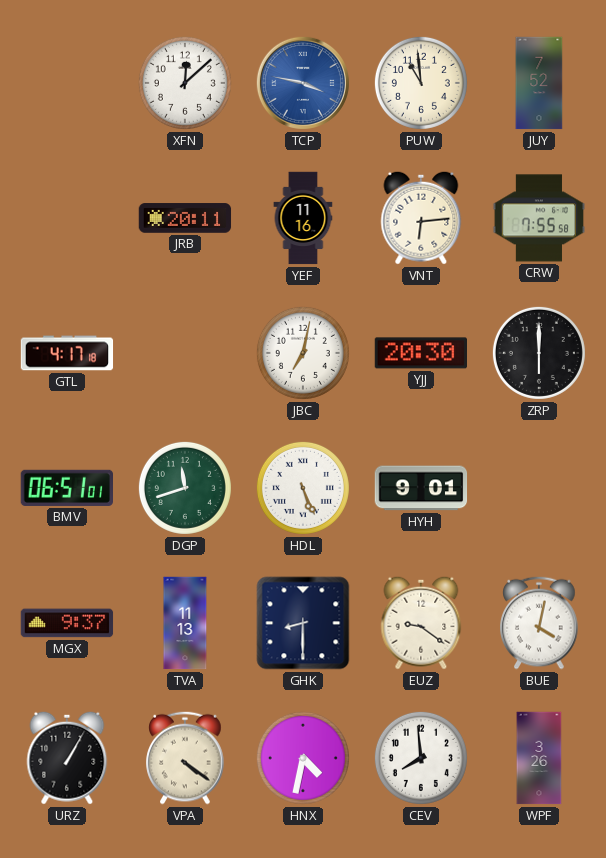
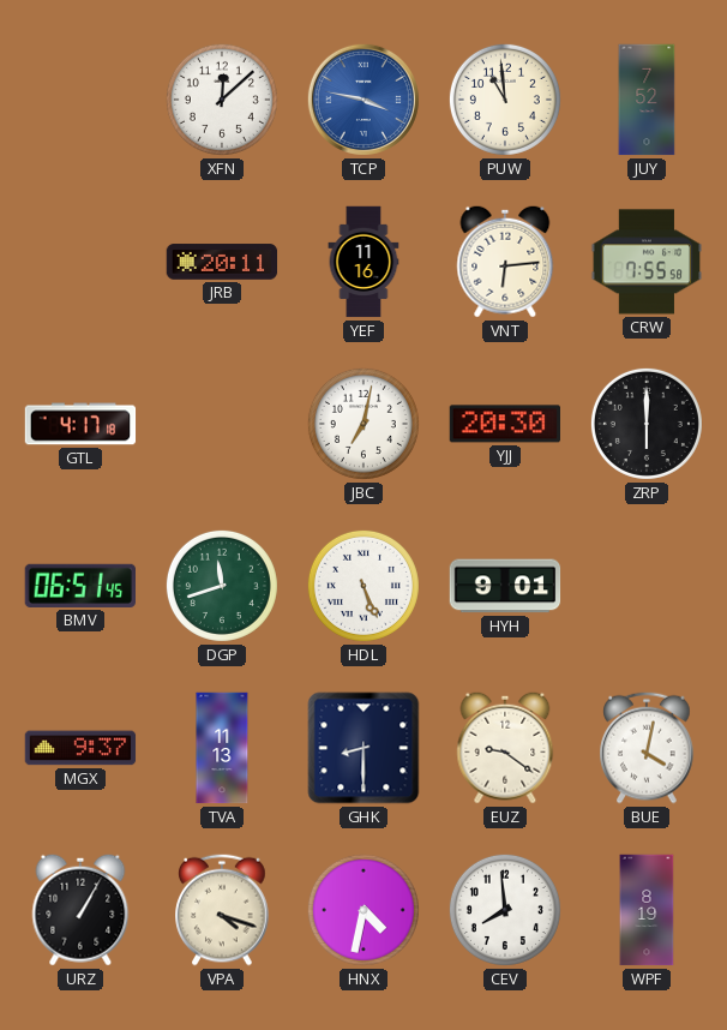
BMV: 06:51:01 -> 06:51:45 (79, 586)
VPA: 4:21 -> 4:18 (222, 910)
WPF: 3:26 -> 8:19 (647, 910)
